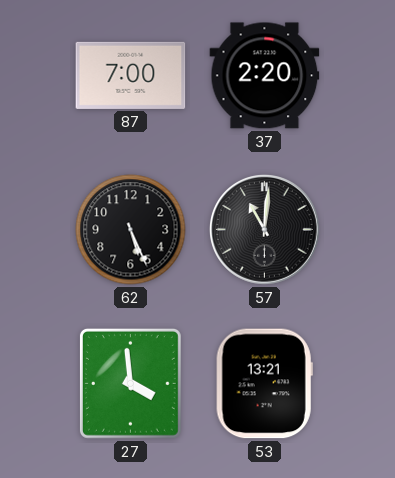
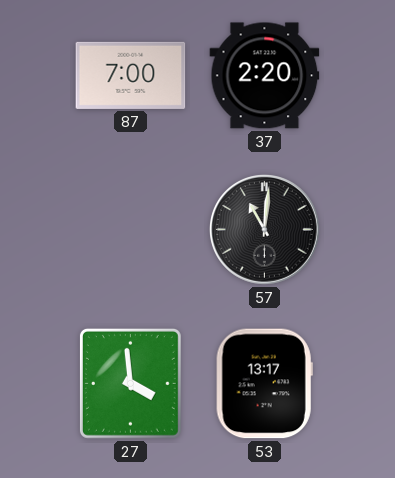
62: 5:26 -> none (131, 230)
53: 13:21 -> 13:17 (264, 384)
